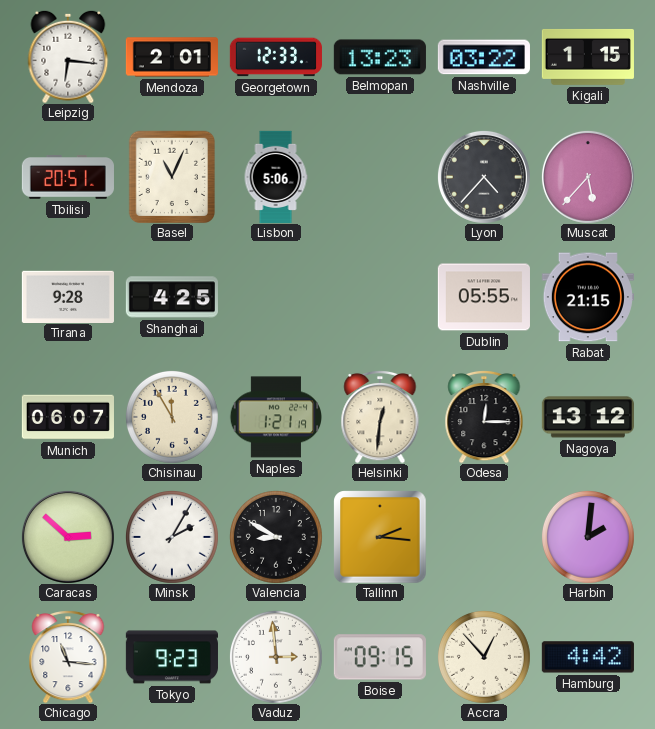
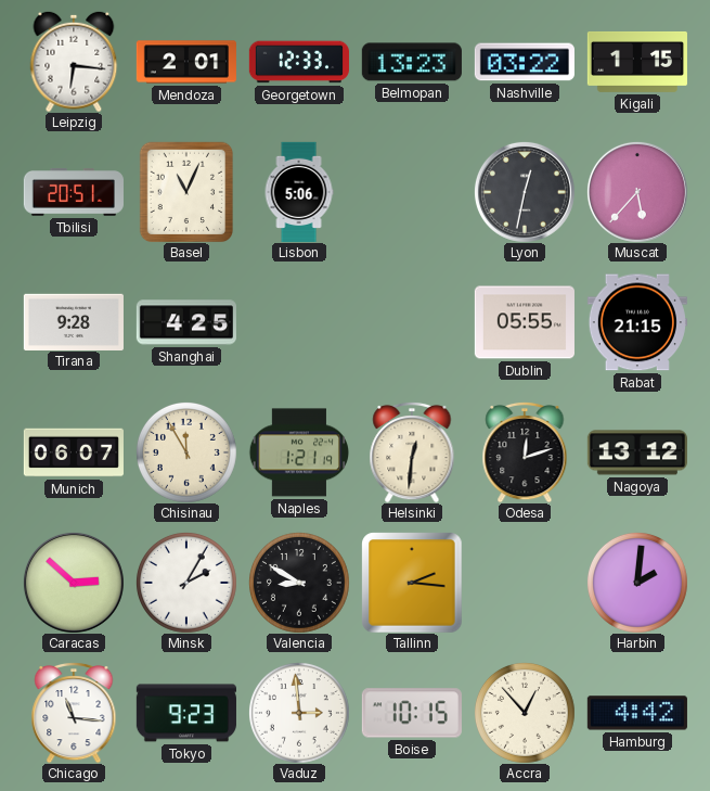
Lyon: 4:37 -> 12:32 (525, 192)
Odesa: 12:15 -> 12:12 (525, 452)
Boise: 09:15 -> 10:15 (412, 713)
